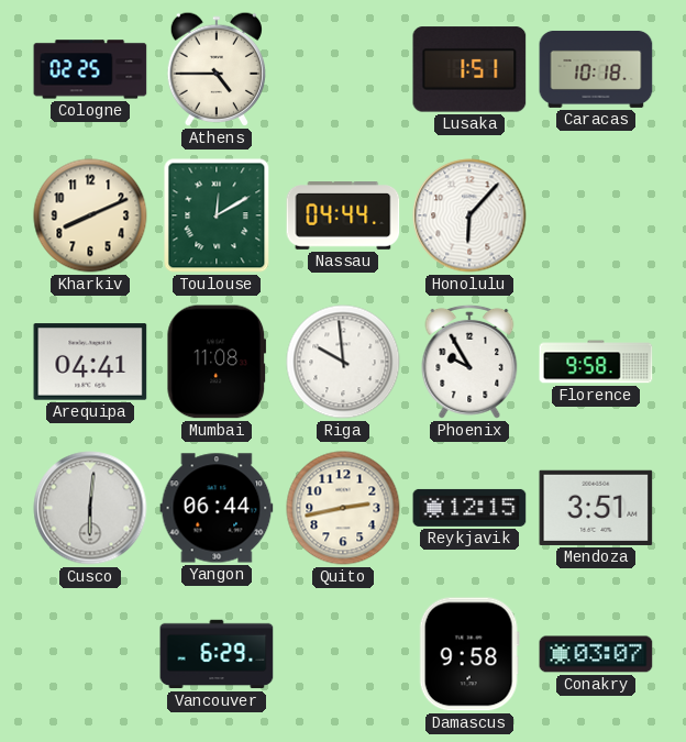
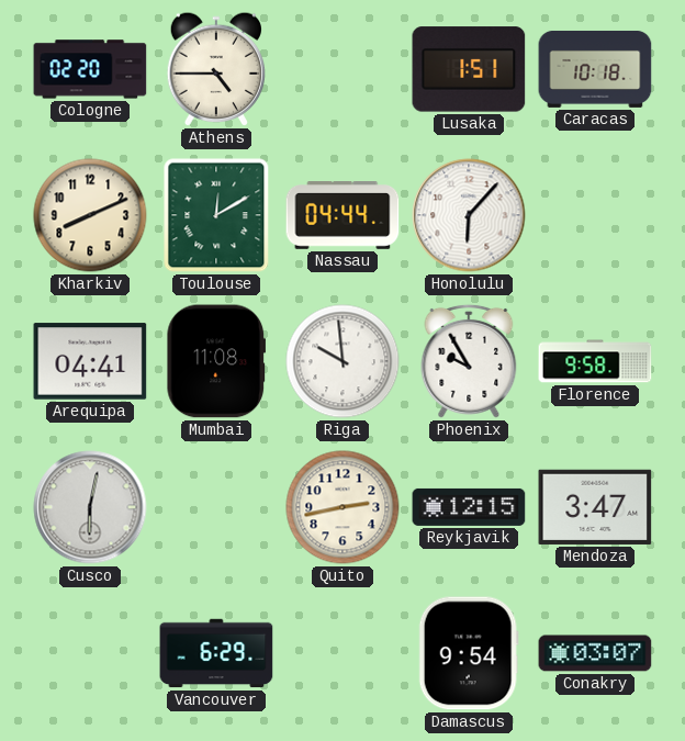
Cologne: 02:25 -> 02:20 (90, 69)
Cusco: 6:01 -> 6:02 (90, 507)
Yangon: 06:44 -> none (217, 508)
Mendoza: 3:51 -> 3:47 (595, 507)
Damascus: 9:58 -> 9:54 (469, 653)
